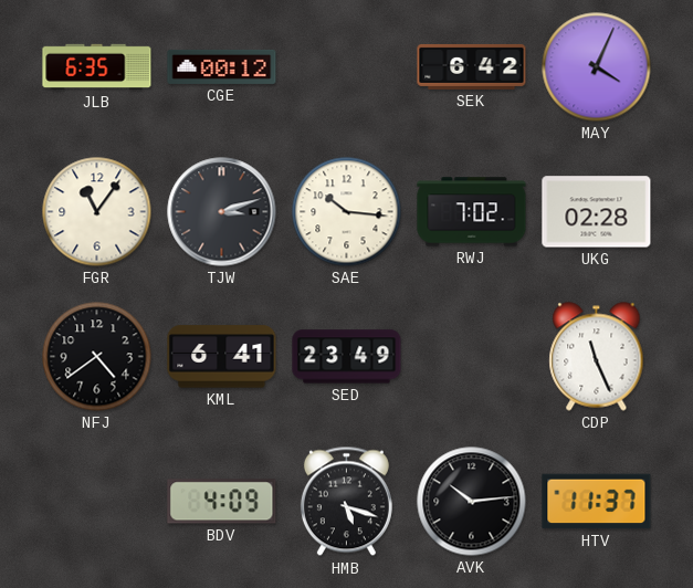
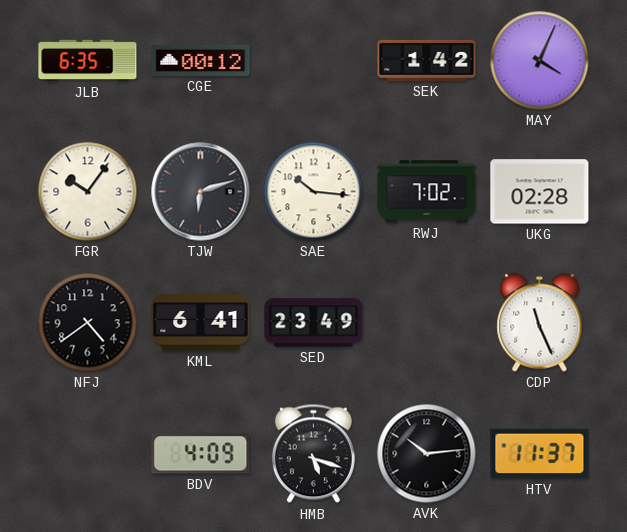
SEK: 6:42 -> 1:42 (427, 60)
FGR: 11:06 -> 10:06 (88, 192)
TJW: 3:12 -> 6:12 (201, 192)
